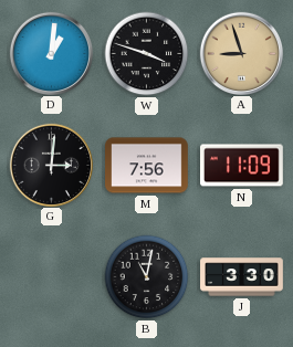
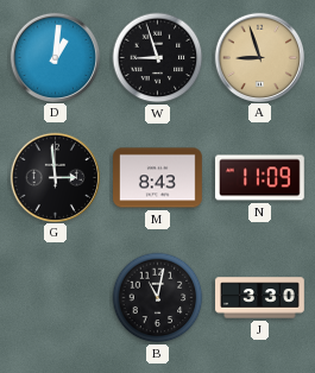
W: 3:48 -> 8:57 (158, 58)
G: 3:01 -> 2:59 (55, 177)
M: 7:56 -> 8:43 (158, 178)
